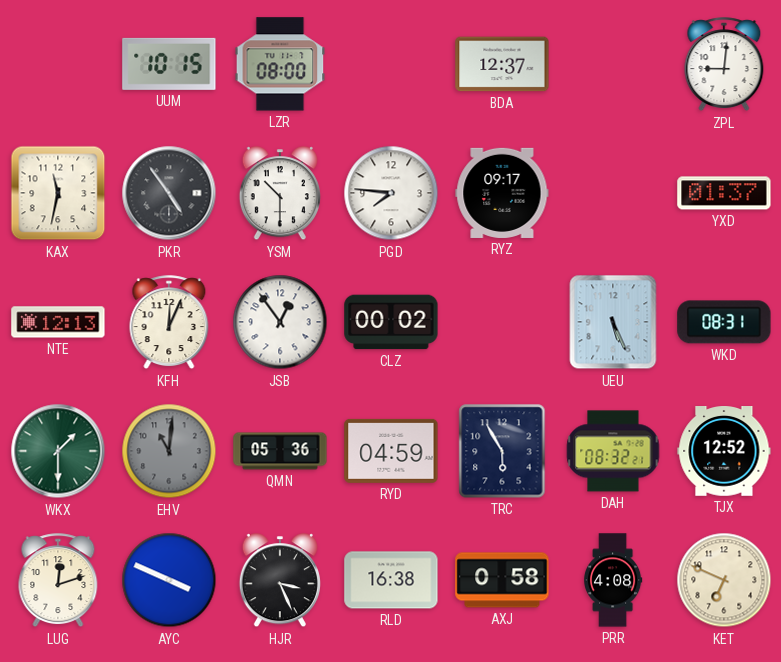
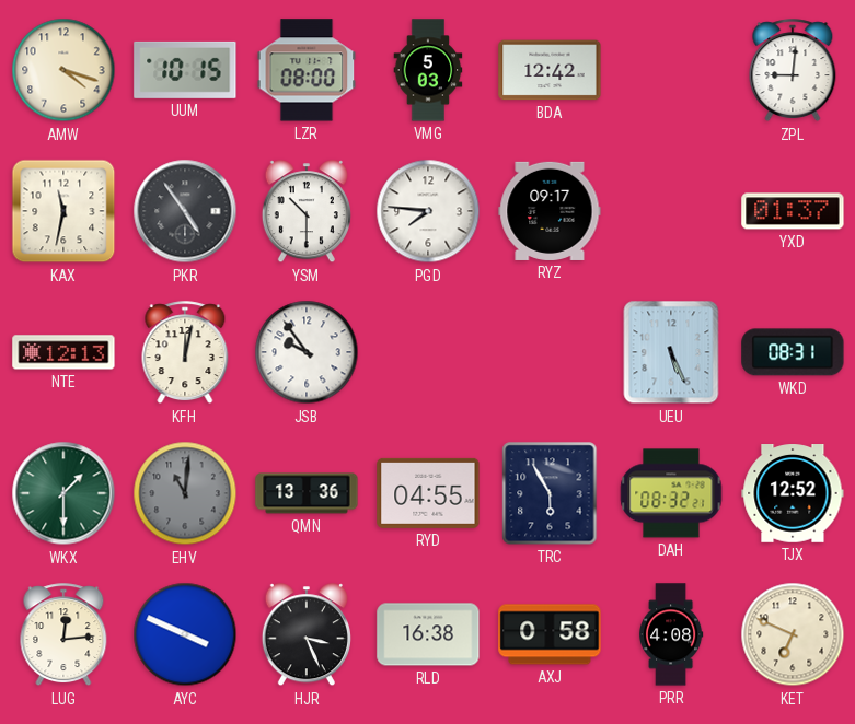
AMW: none -> 4:18 (63, 70)
VMG: none -> 5:03 (428, 70)
BDA: 12:37 -> 12:42 (550, 70)
KFH: 12:04 -> 12:02 (185, 353)
JSB: 12:54 -> 9:54 (307, 352)
CLZ: 00:02 -> none (391, 322)
QMN: 05:36 -> 13:36 (307, 493)
RYD: 04:59 -> 04:55 (428, 493)
LUG: 12:12 -> 12:14 (63, 635)
